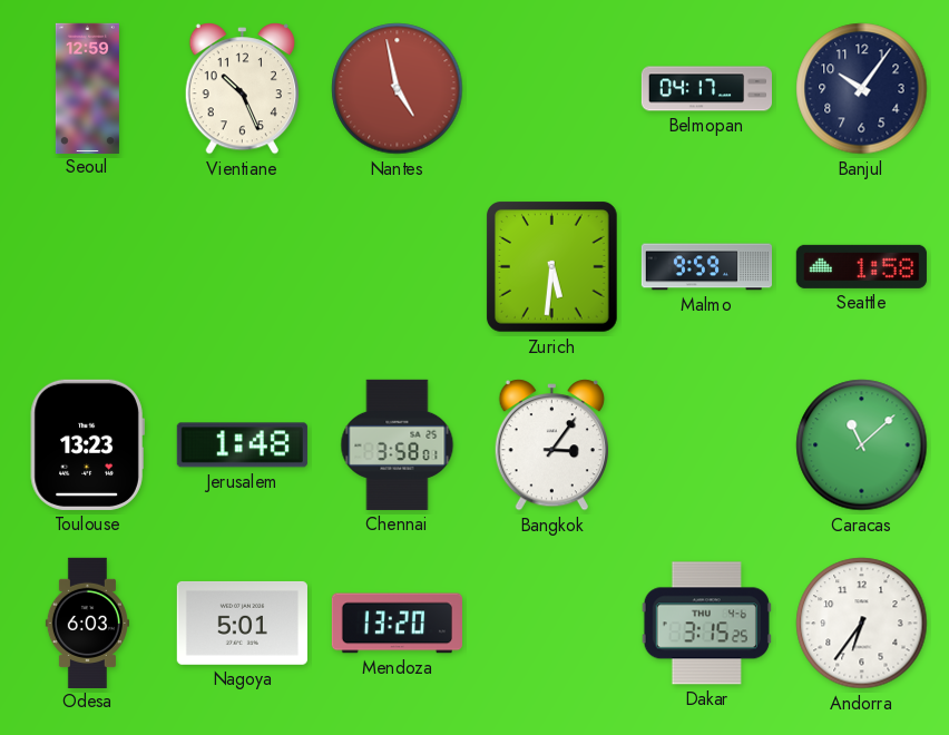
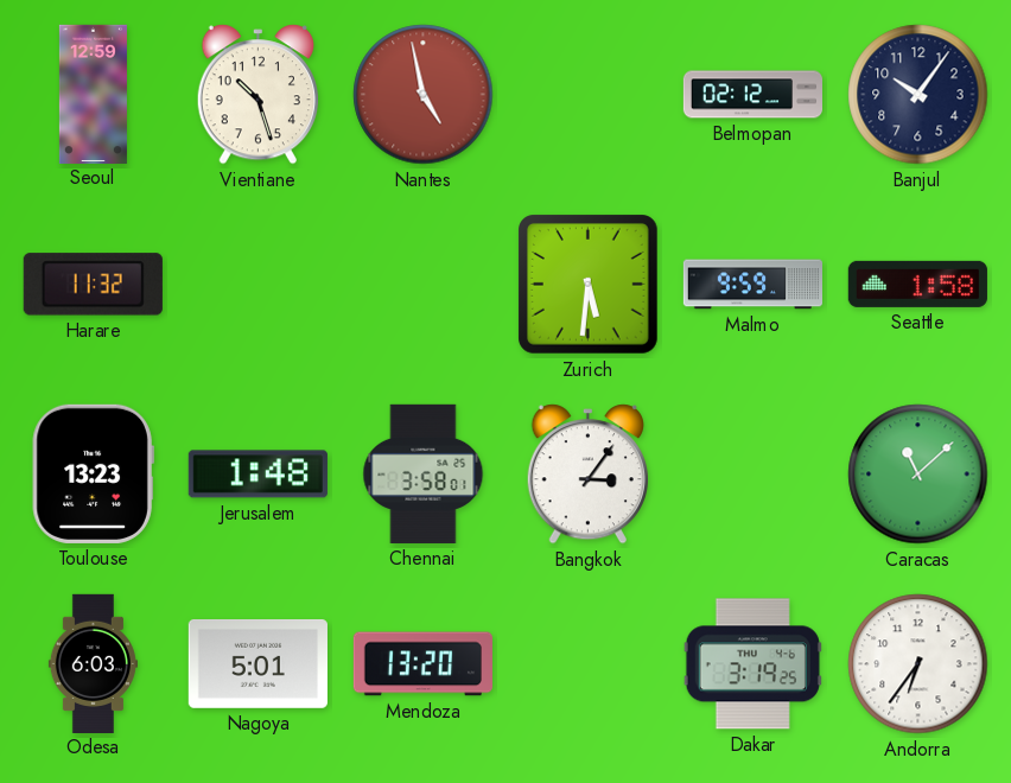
Vientiane: 10:26 -> 10:27 (257, 95)
Belmopan: 04:17 -> 02:12 (752, 95)
Harare: none -> 11:32 (93, 285)
Dakar: 3:15 -> 3:19 (752, 664)
